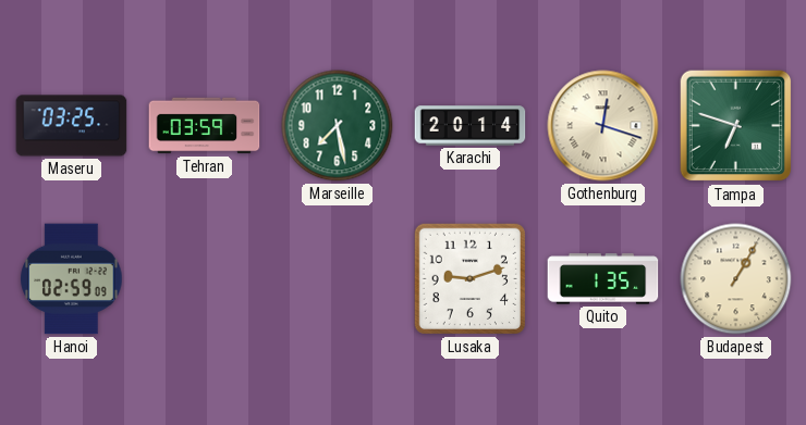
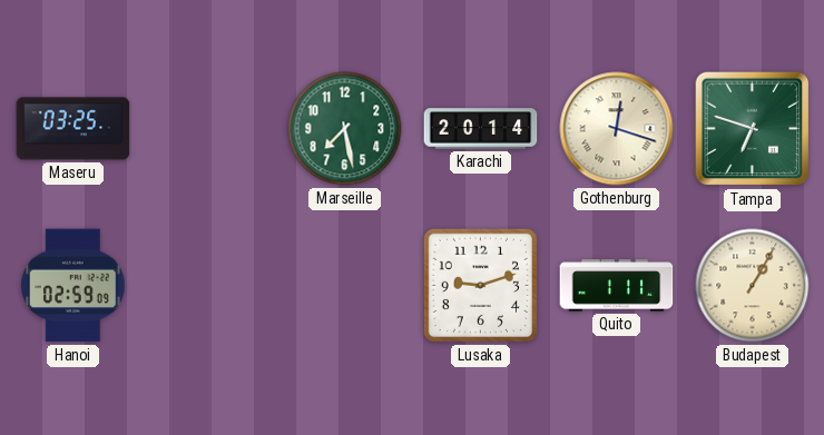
Tehran: 03:59 -> none (205, 126)
Quito: 1:35 -> 1:11 (617, 286)
